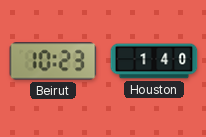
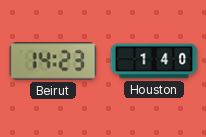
Beirut: 10:23 -> 14:23 (53, 61)
